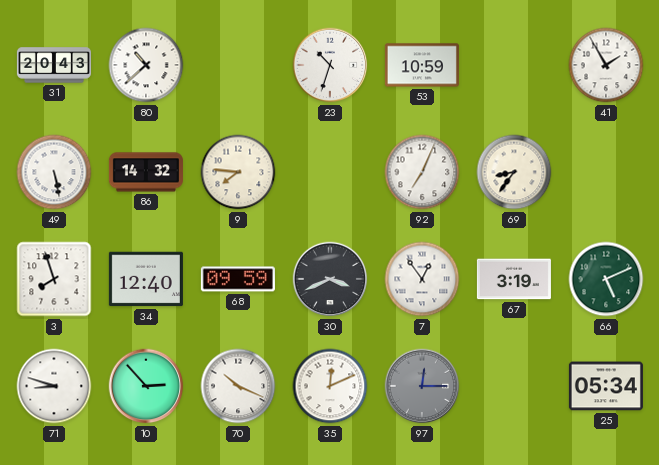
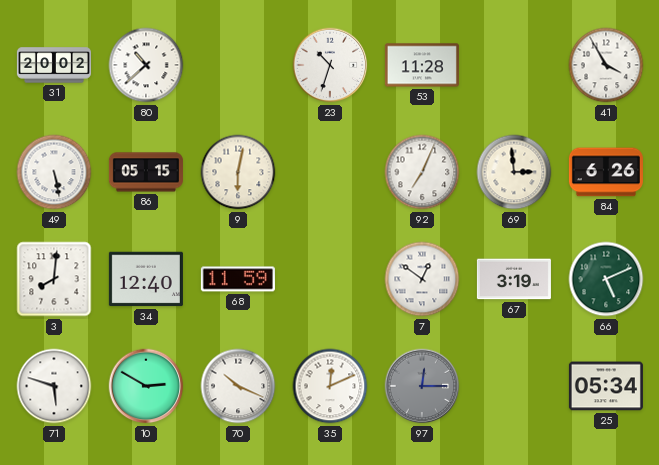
31: 20:43 -> 20:02 (54, 65)
53: 10:59 -> 11:28 (422, 65)
41: 1:55 -> 3:55 (606, 65)
86: 14:32 -> 05:15 (146, 172)
9: 7:46 -> 6:02 (238, 172)
69: 8:36 -> 2:59 (514, 172)
84: none -> 6:26 (606, 172)
3: 7:57 -> 8:01 (54, 279)
68: 09:59 -> 11:59 (238, 279)
30: 3:41 -> none (330, 279)
7: 12:54 -> 12:51 (422, 279)
71: 8:48 -> 5:48 (54, 386)
10: 2:53 -> 2:50 (146, 386)
